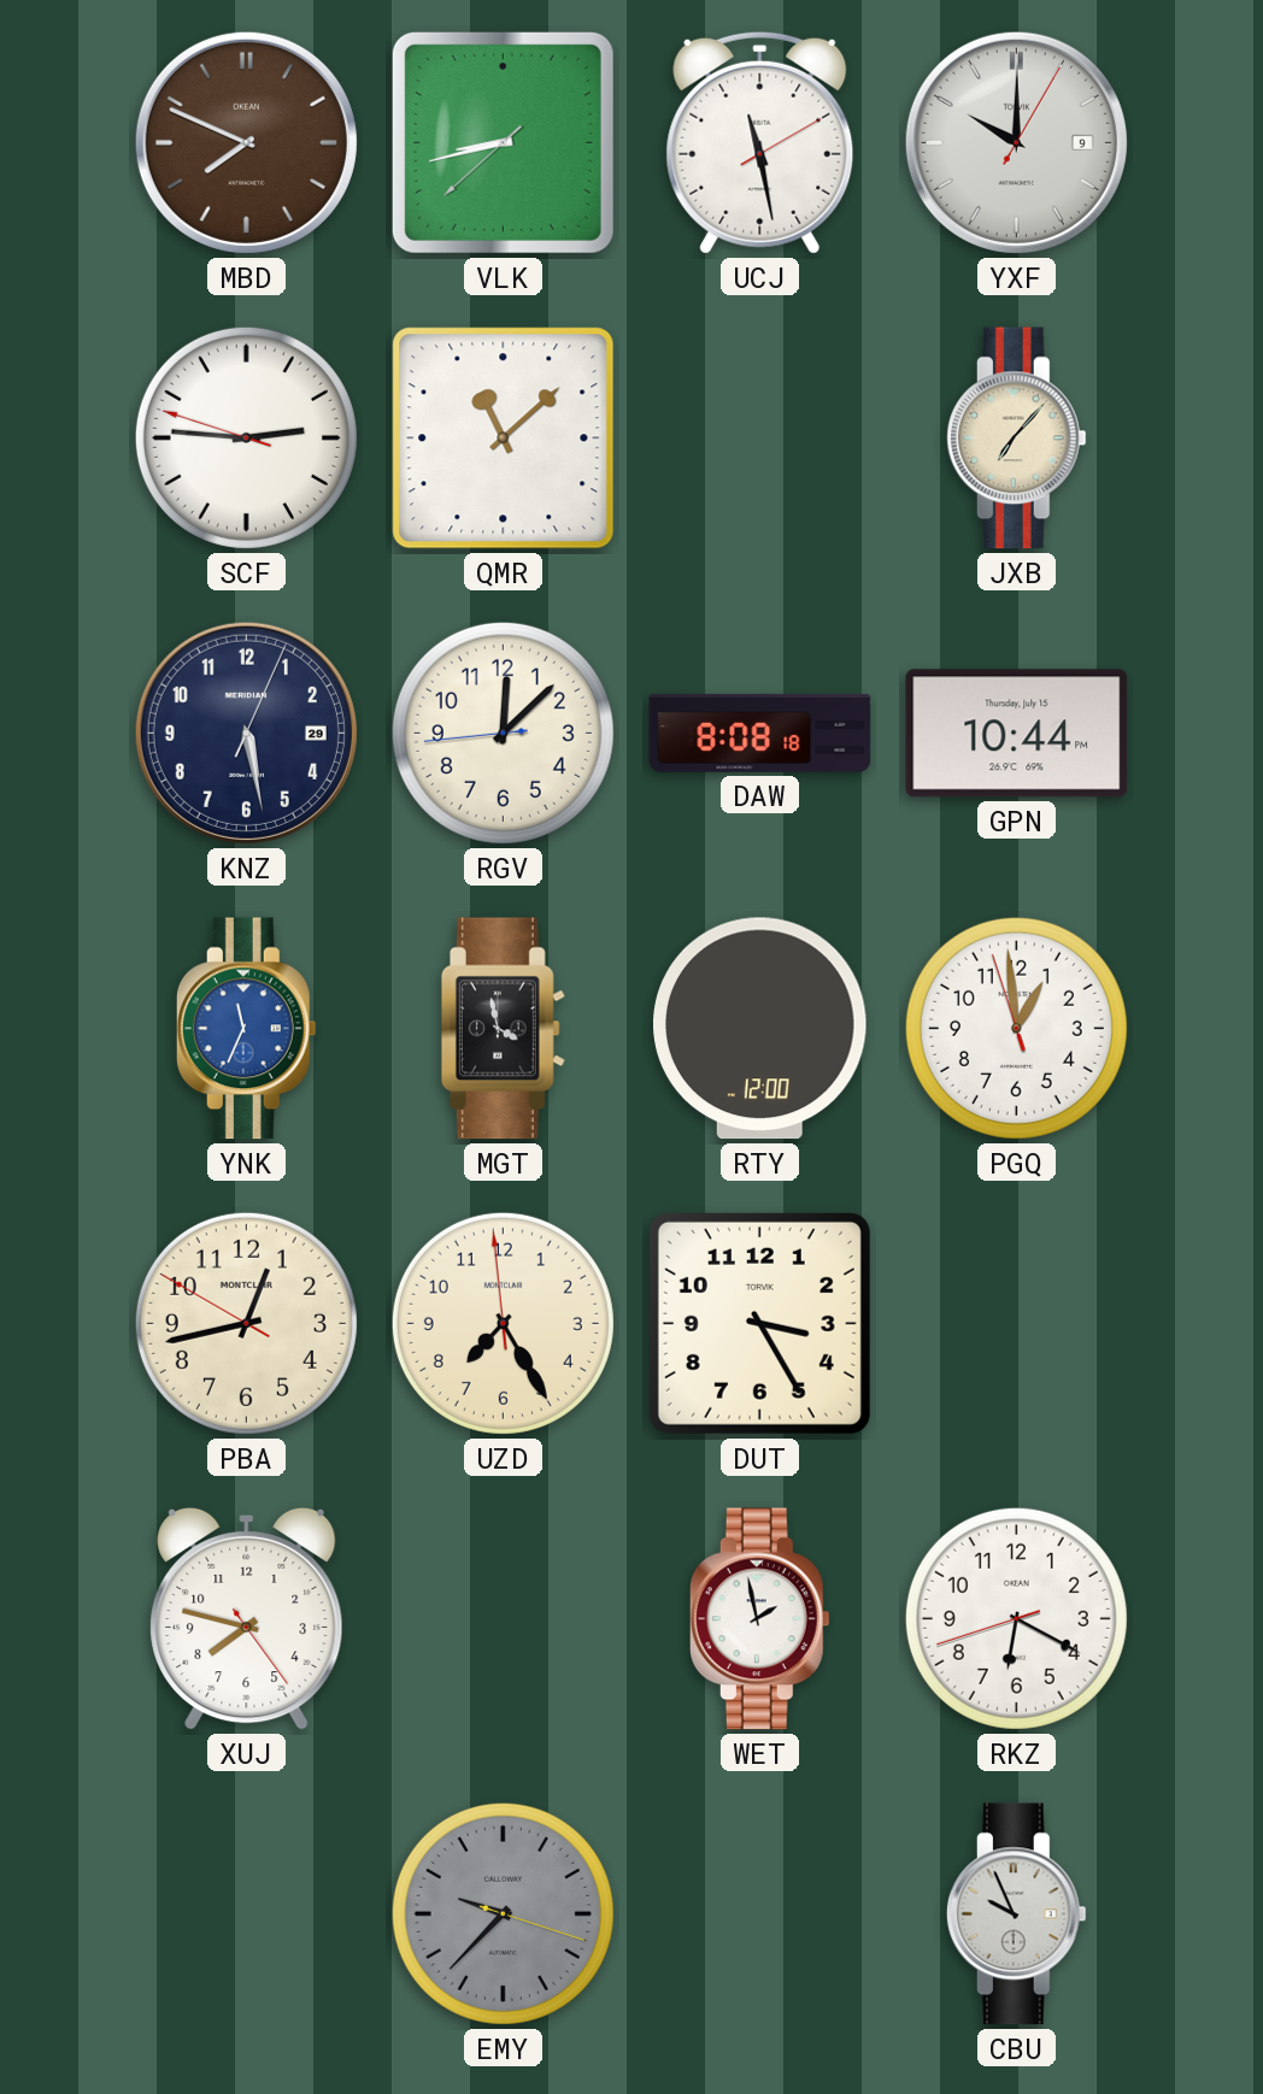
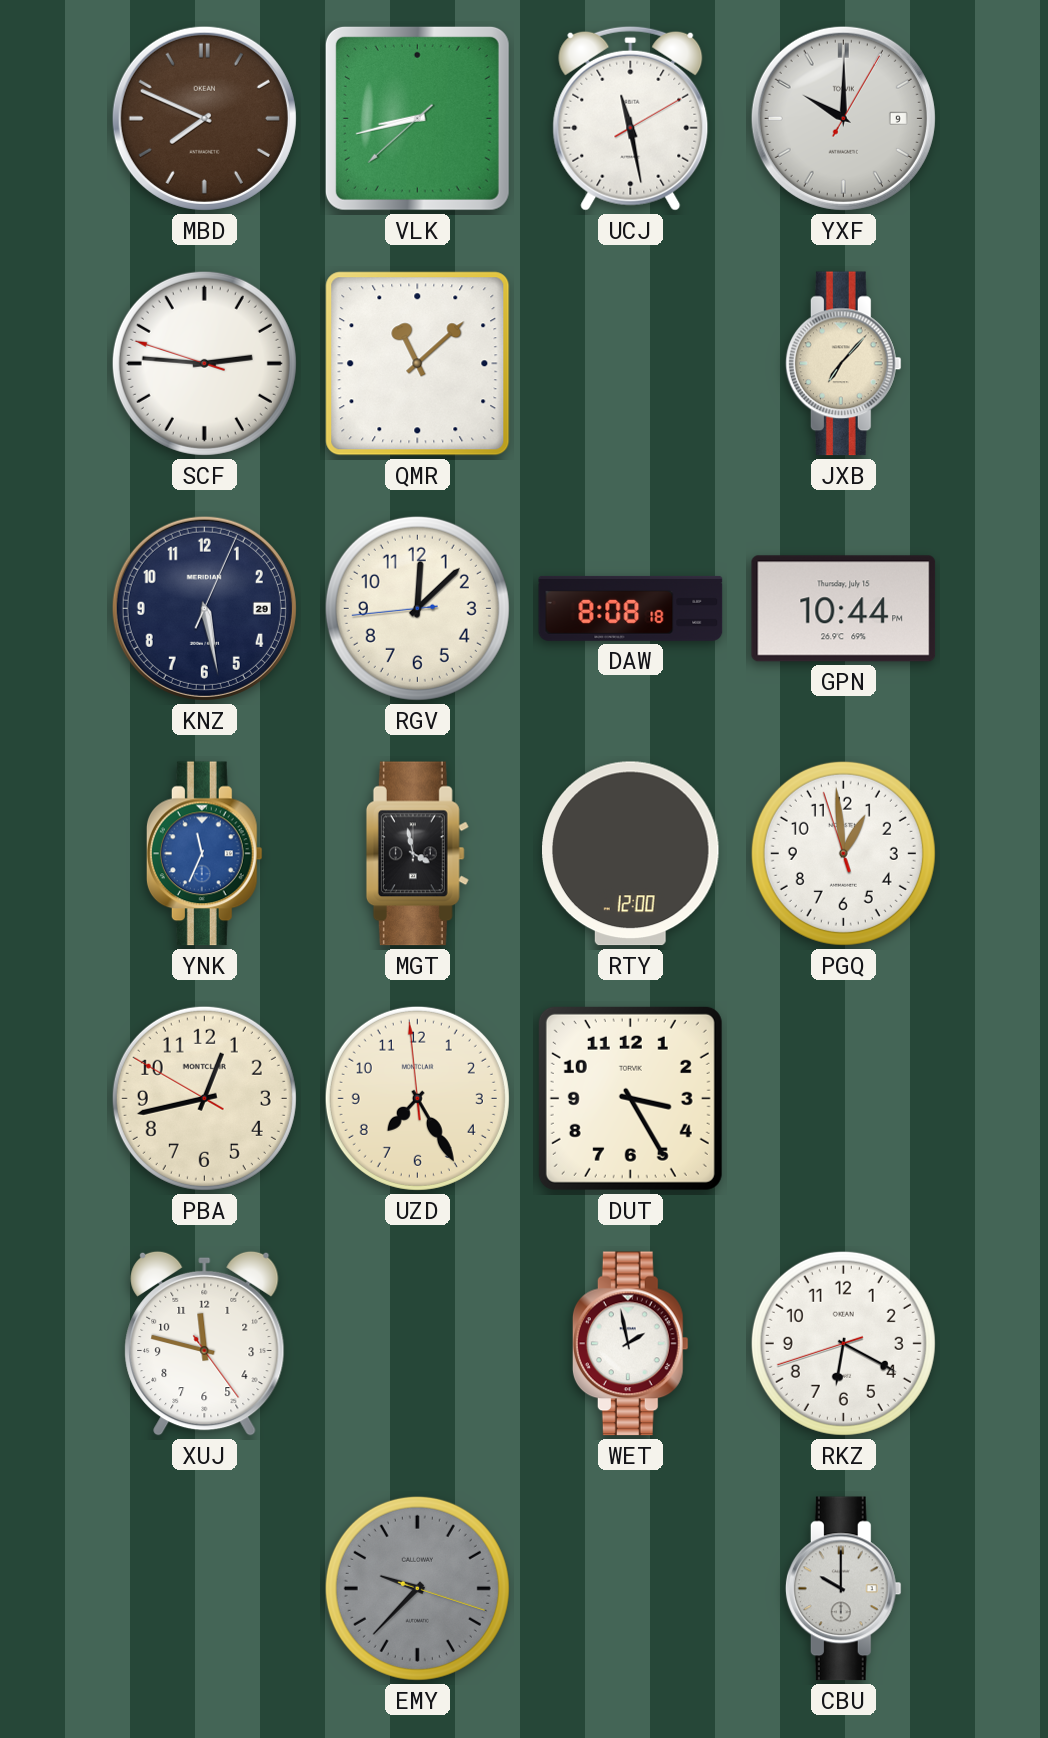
XUJ: 7:47 -> 11:47 (205, 1343)
CBU: 9:56 -> 10:00 (843, 1589)
